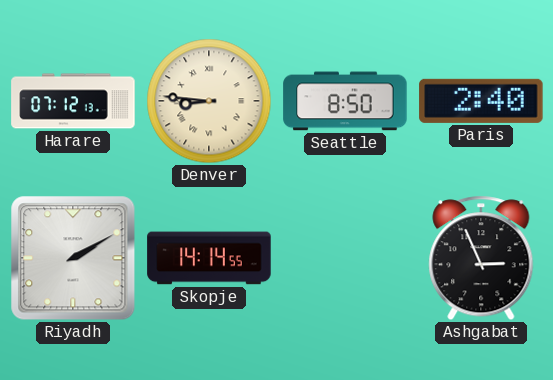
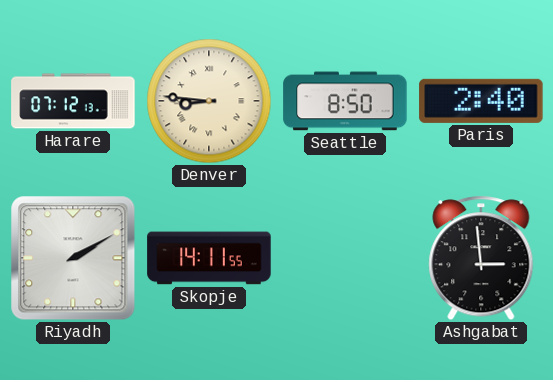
Skopje: 14:14 -> 14:11 (209, 258)
Ashgabat: 2:56 -> 2:59 (481, 258)
